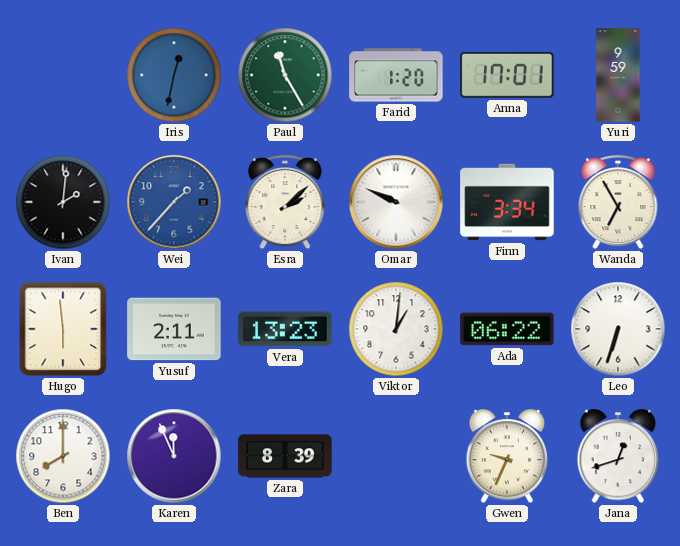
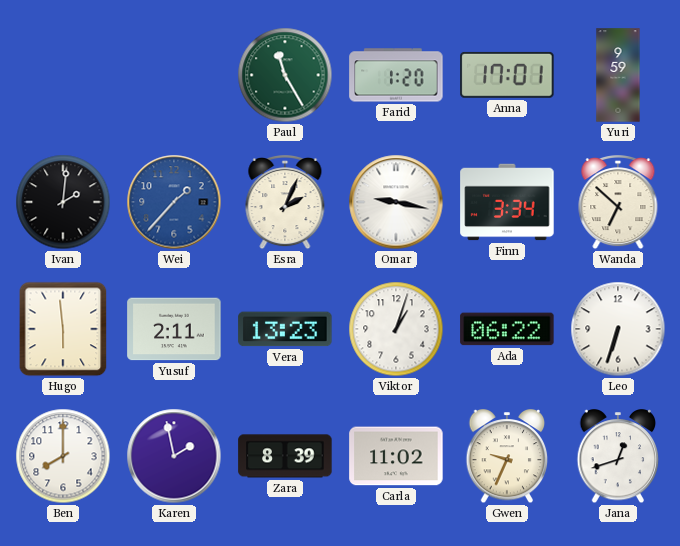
Iris: 12:32 -> none (174, 75)
Esra: 2:08 -> 2:04 (285, 203)
Omar: 9:49 -> 9:17 (396, 202)
Wanda: 6:55 -> 6:52 (618, 203)
Viktor: 1:01 -> 1:03 (396, 329)
Karen: 11:56 -> 1:58 (174, 456)
Carla: none -> 11:02 (396, 456)
